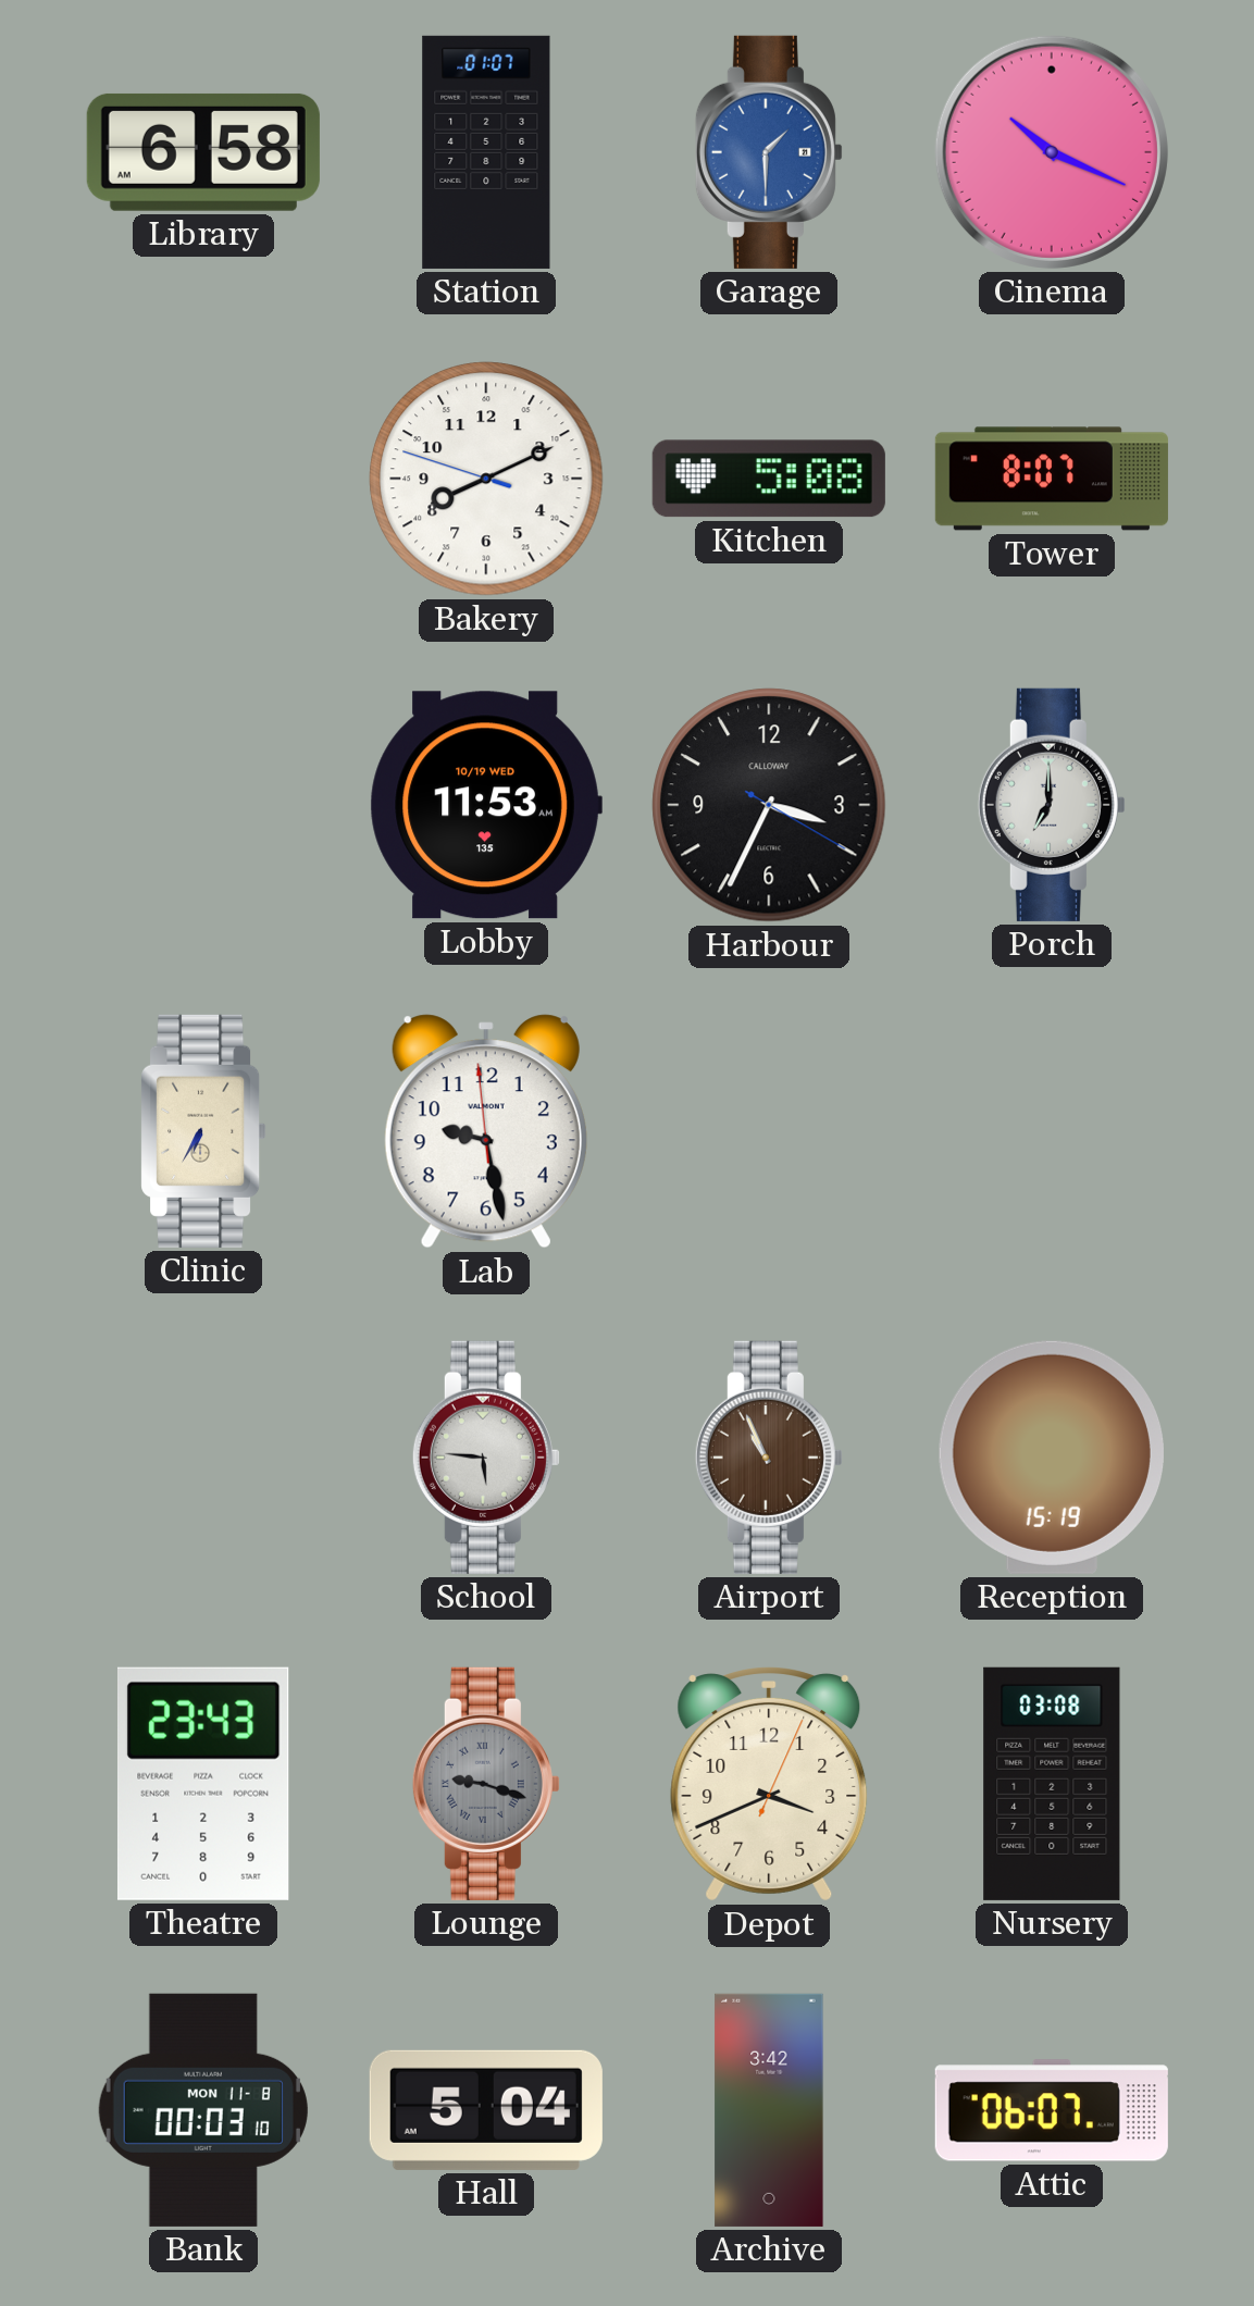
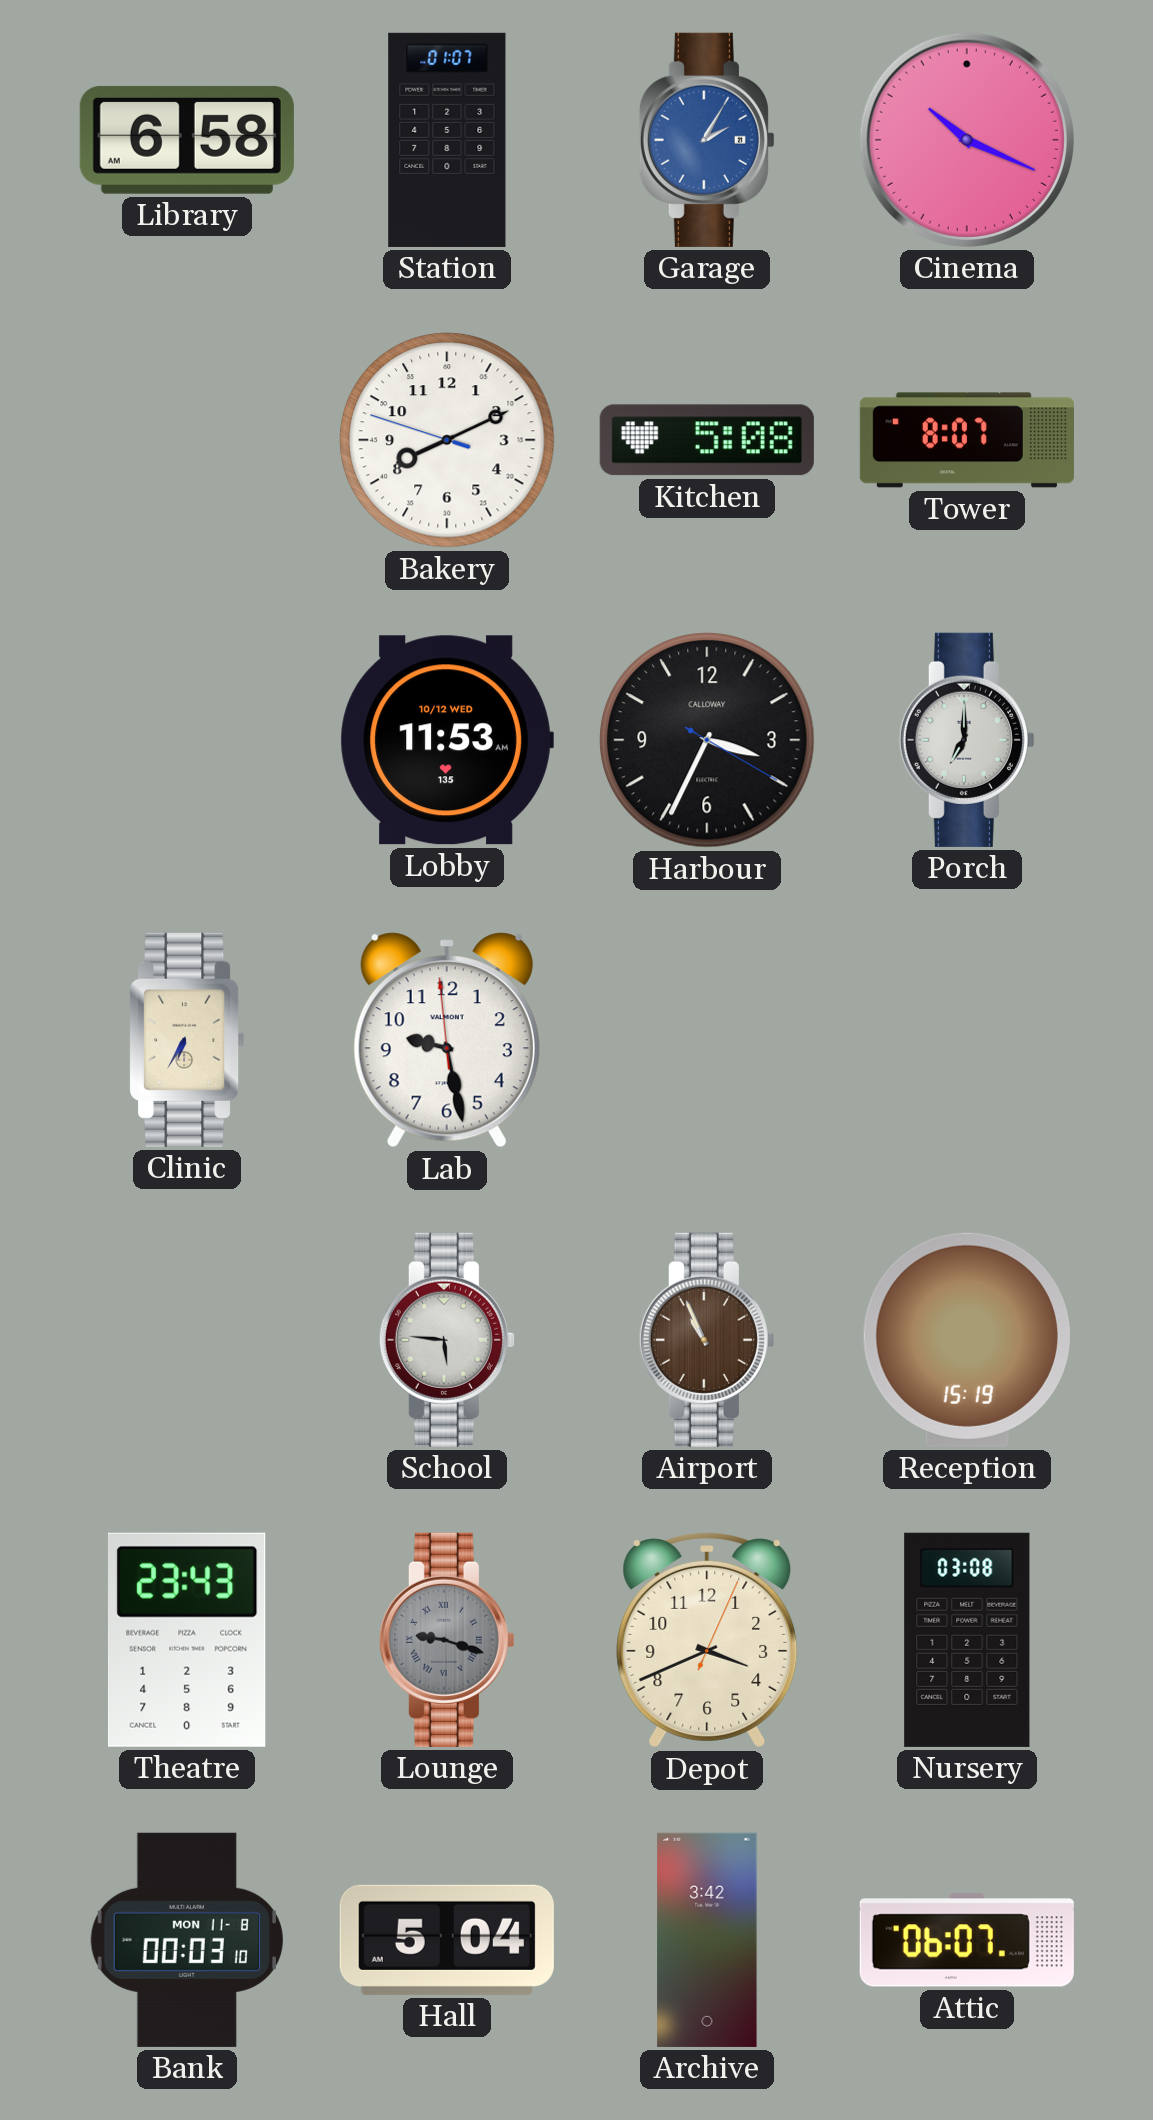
Garage: 1:30 -> 2:05 (707, 140)
Lobby date: 10/19 WED -> 10/12 WED (447, 740)
